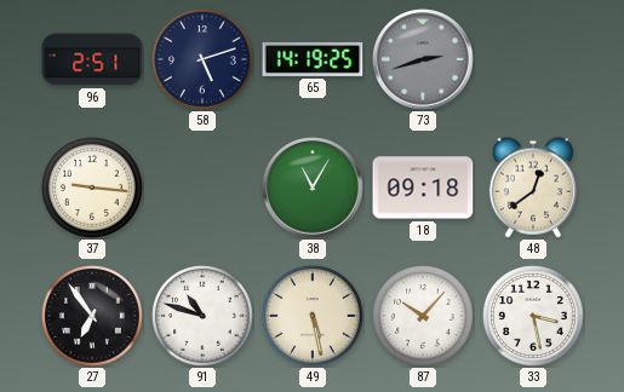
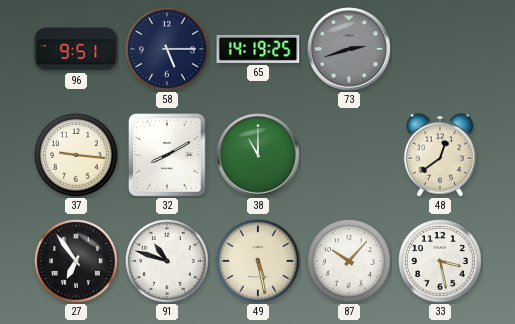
96: 2:51 -> 9:51 (76, 49)
58: 5:12 -> 5:15 (168, 50)
32: none -> 8:10 (168, 156)
38: 11:05 -> 11:00 (258, 155)
18: 09:18 -> none (423, 188)
